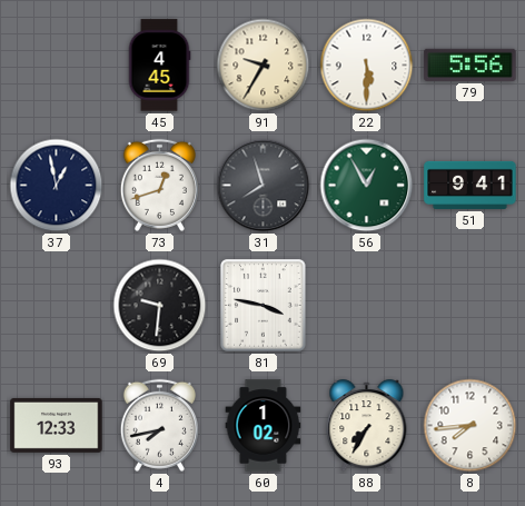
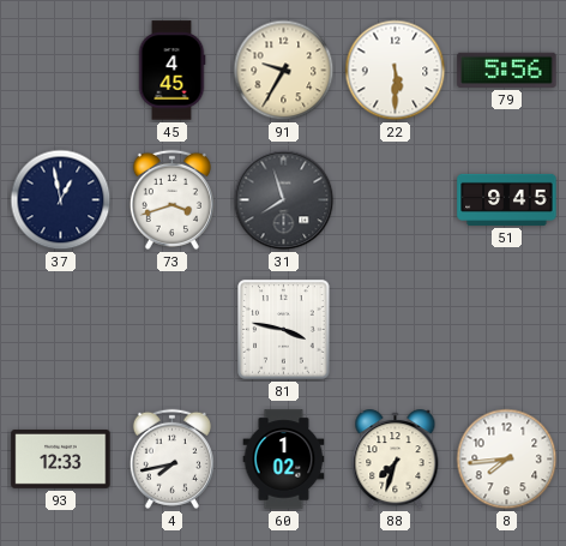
73: 12:42 -> 3:42 (171, 199)
56: 12:55 -> none (367, 186)
51: 9:41 -> 9:45 (507, 199)
69: 9:31 -> none (160, 306)
88: 7:35 -> 7:33 (396, 460)
